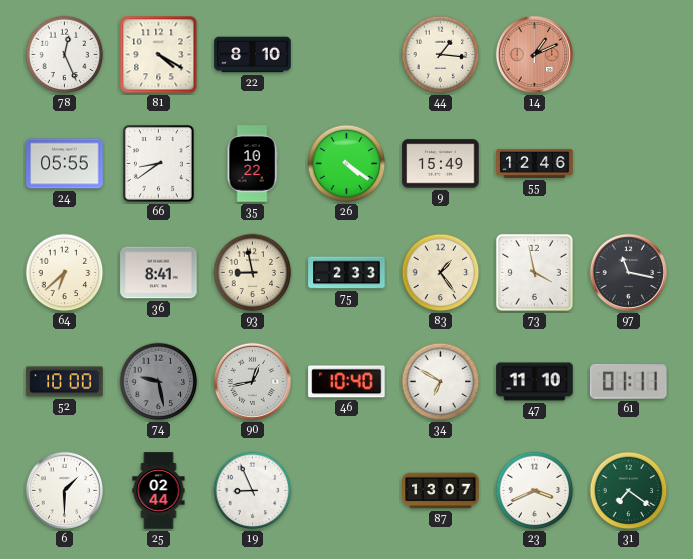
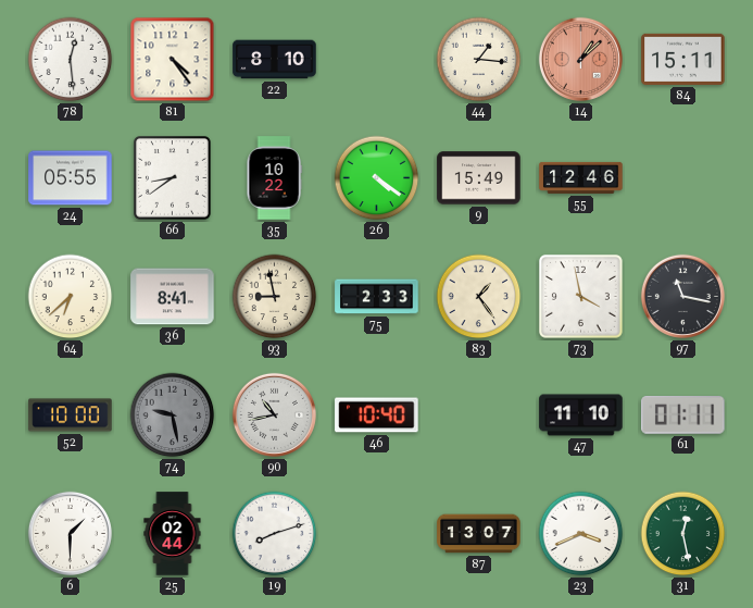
78: 12:26 -> 12:29 (71, 60)
81: 4:20 -> 4:24 (173, 60)
14: 1:11 -> 1:08 (580, 59)
84: none -> 15:11 (683, 59)
90: 12:43 -> 10:43 (274, 414)
34: 6:50 -> none (441, 382)
19: 8:56 -> 8:12 (275, 534)
31: 7:21 -> 12:28 (683, 534)
